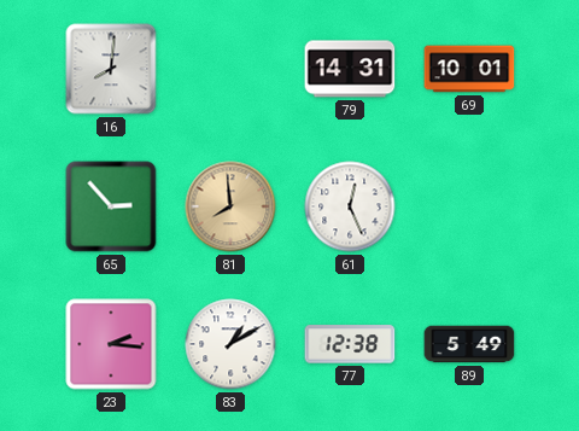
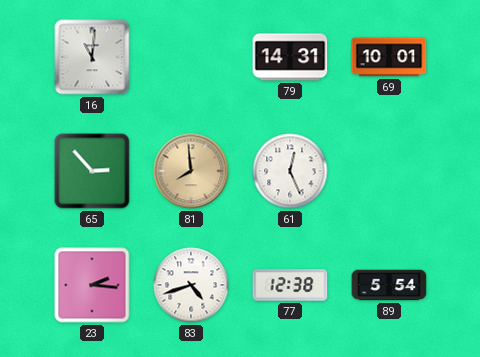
16: 8:01 -> 11:01 (92, 57)
83: 1:10 -> 4:42 (191, 285)
89: 5:49 -> 5:54 (389, 285)
